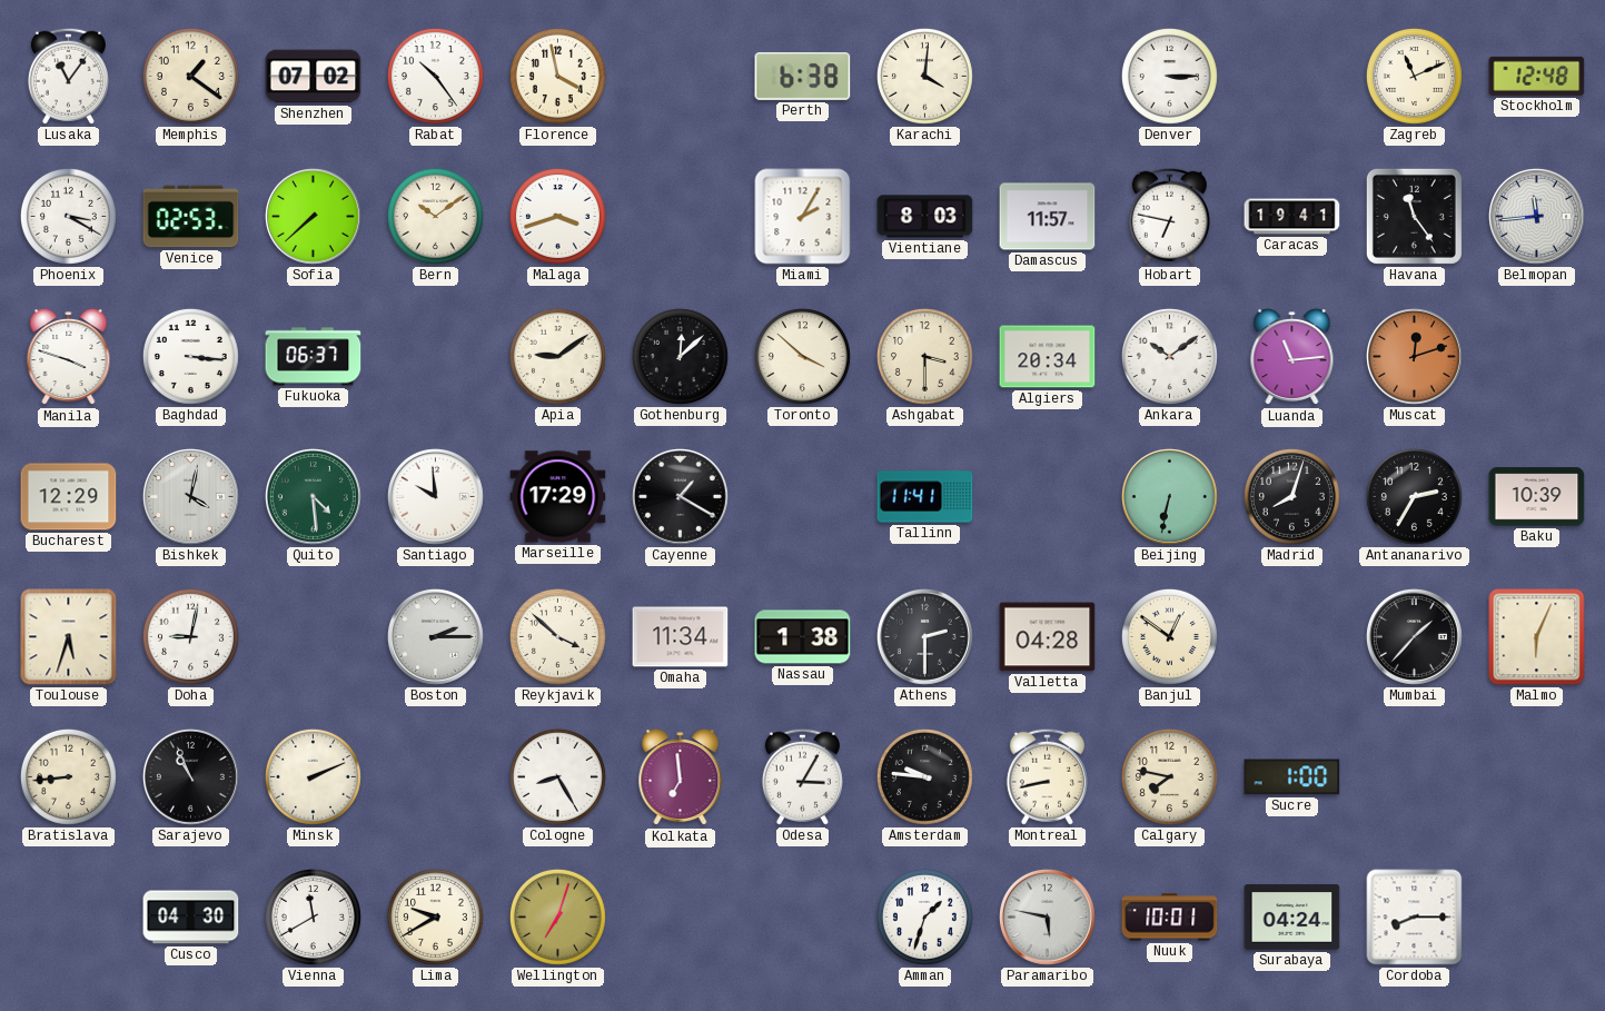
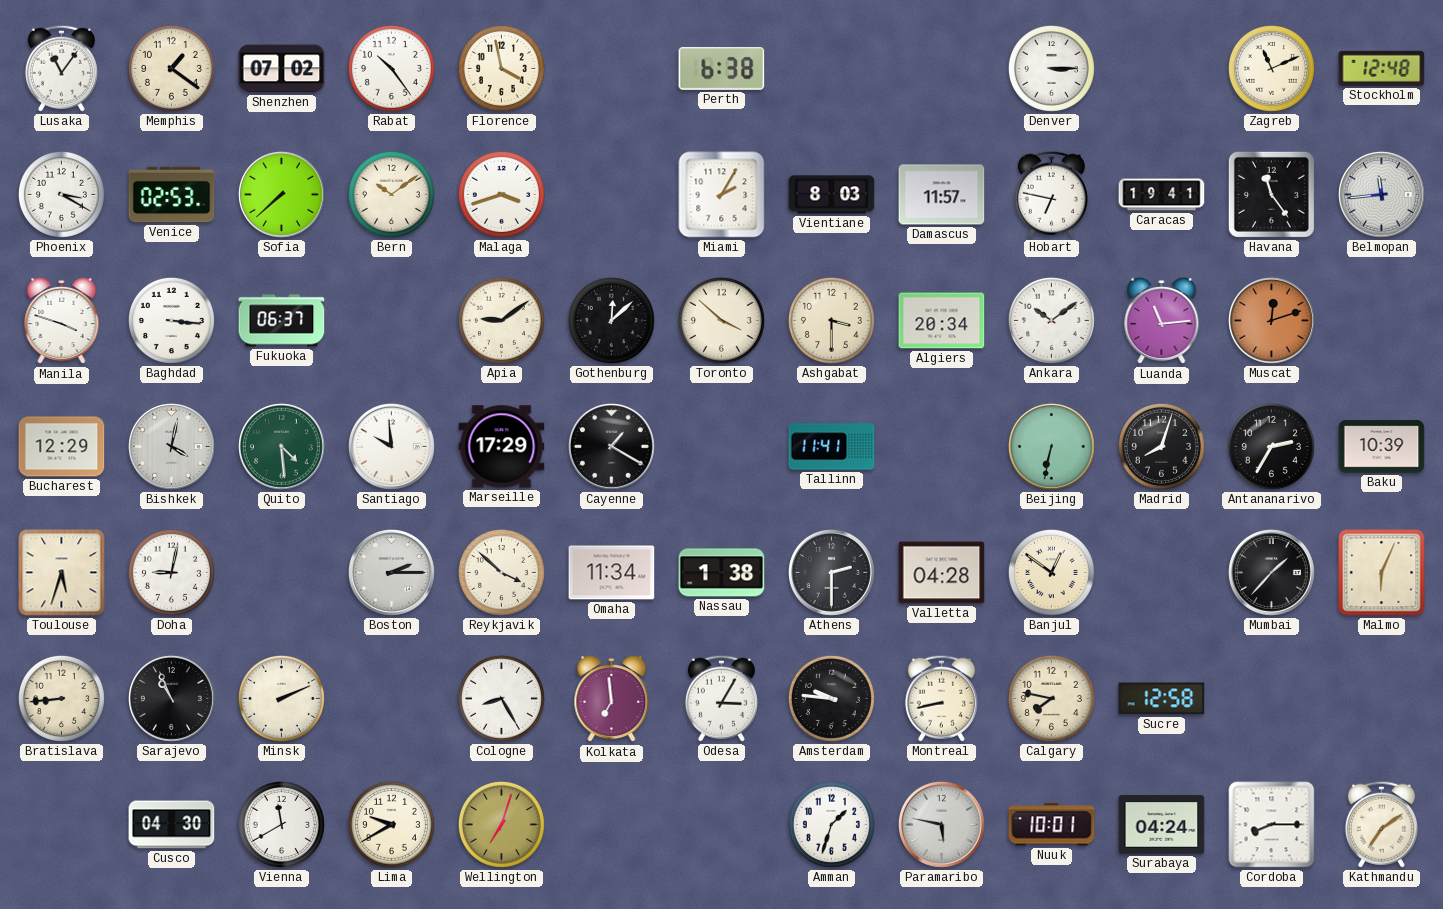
Karachi: 4:01 -> none (924, 76)
Sucre: 1:00 -> 12:58 (1162, 699)
Kathmandu: none -> 7:09 (1381, 824)
